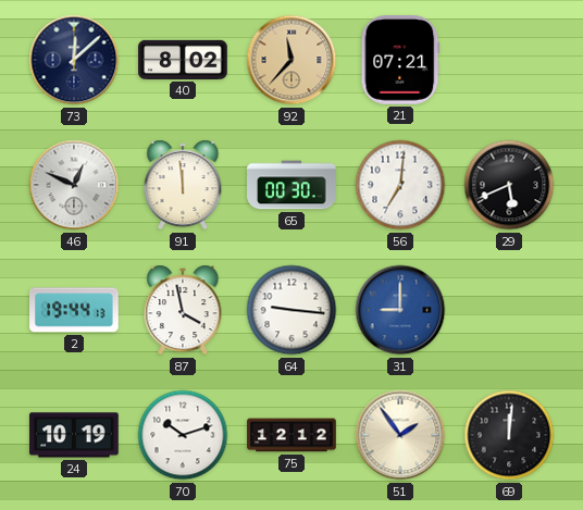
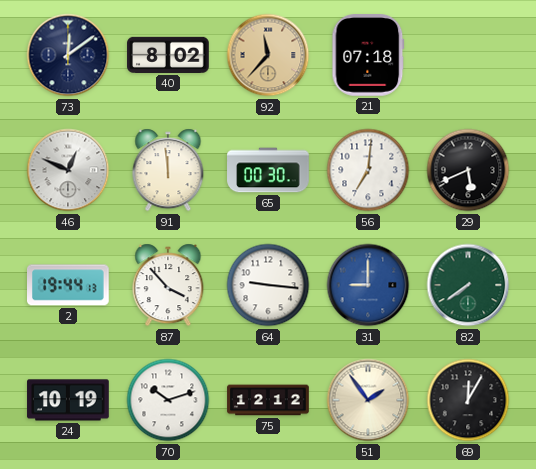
73: 12:08 -> 12:09 (68, 55)
21: 07:21 -> 07:18 (368, 55)
87: 3:58 -> 3:53 (168, 285)
82: none -> 7:39 (468, 285)
69: 12:01 -> 12:05 (468, 400)
